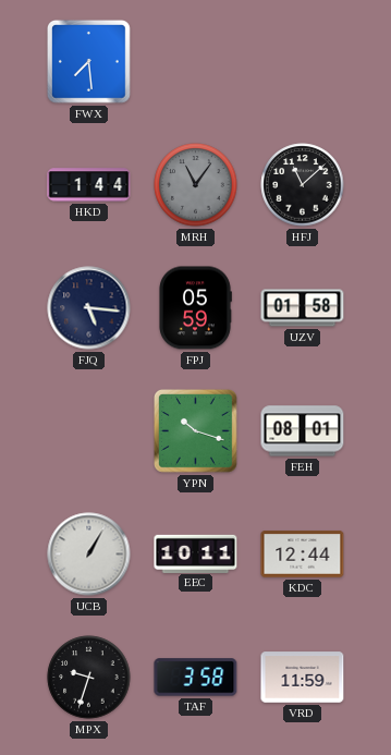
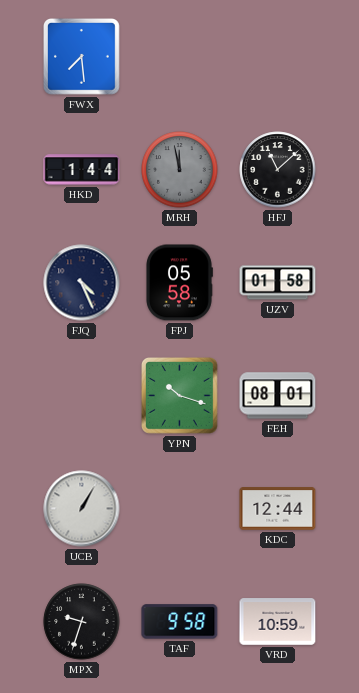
MRH: 11:06 -> 11:58 (180, 170)
FJQ: 5:16 -> 4:26 (82, 283)
FPJ: 05:59 -> 05:58 (179, 283)
EEC: 10:11 -> none (196, 553)
TAF: 3:58 -> 9:58 (180, 622)
VRD: 11:59 -> 10:59 (278, 622)
